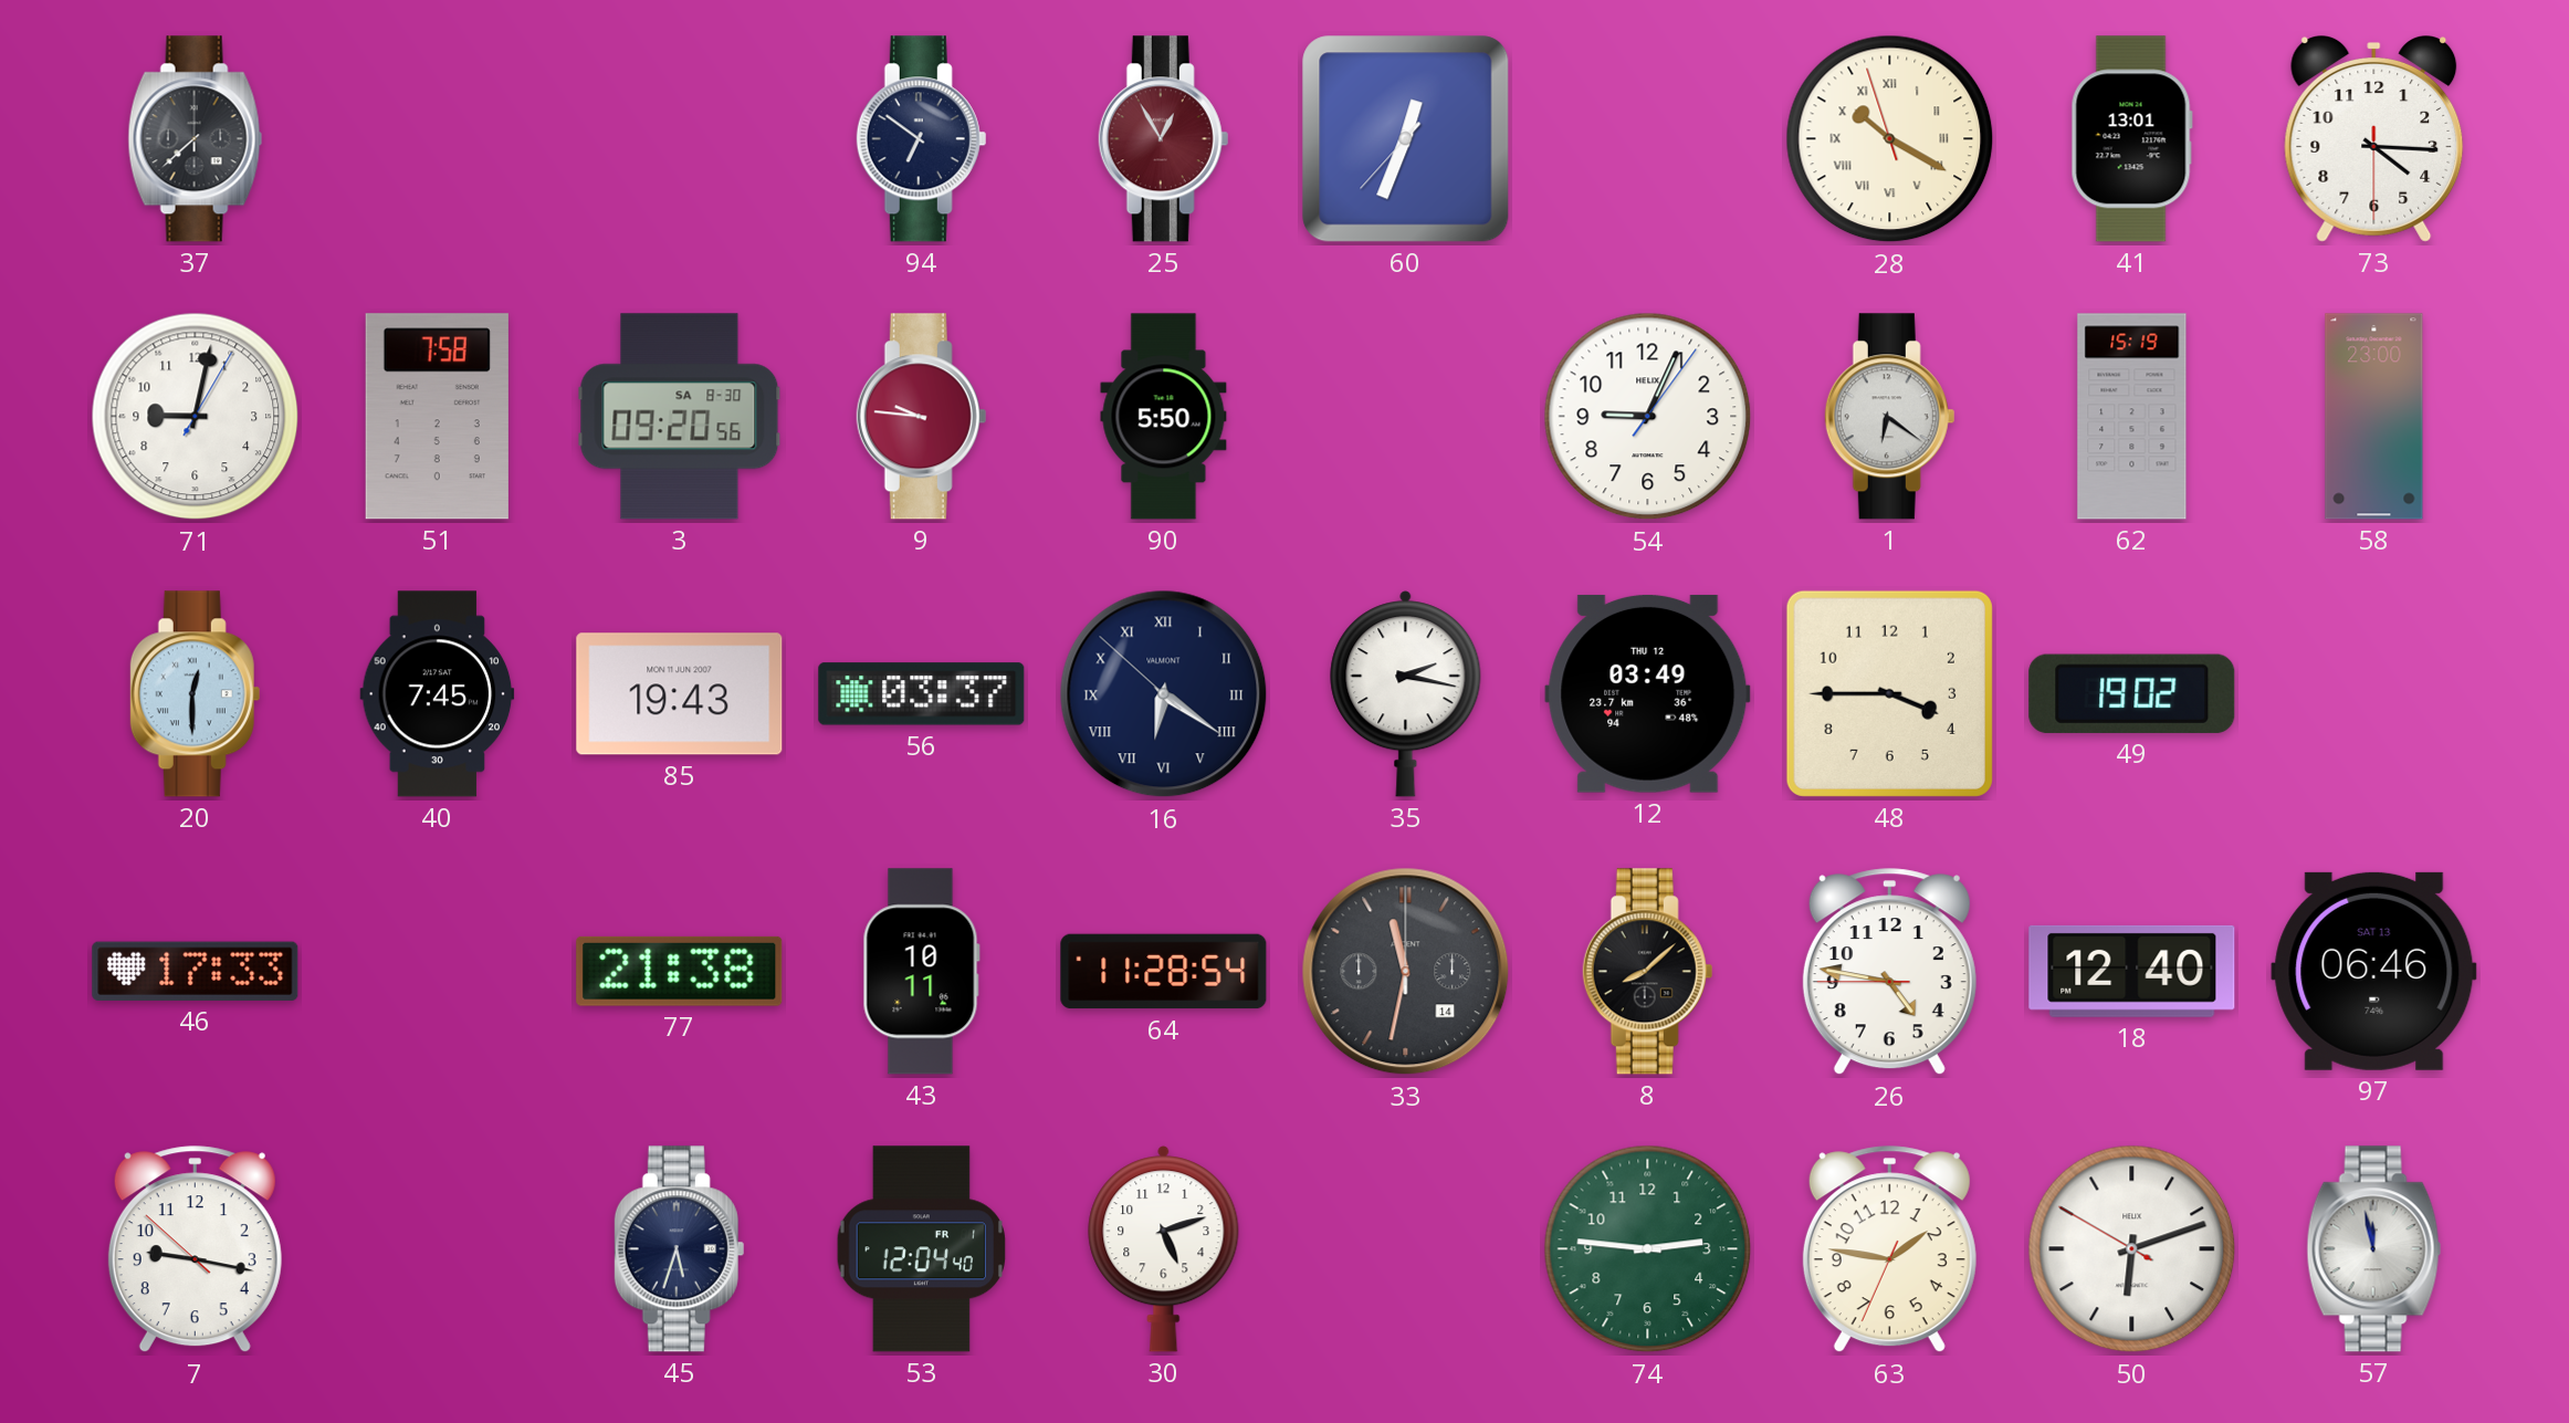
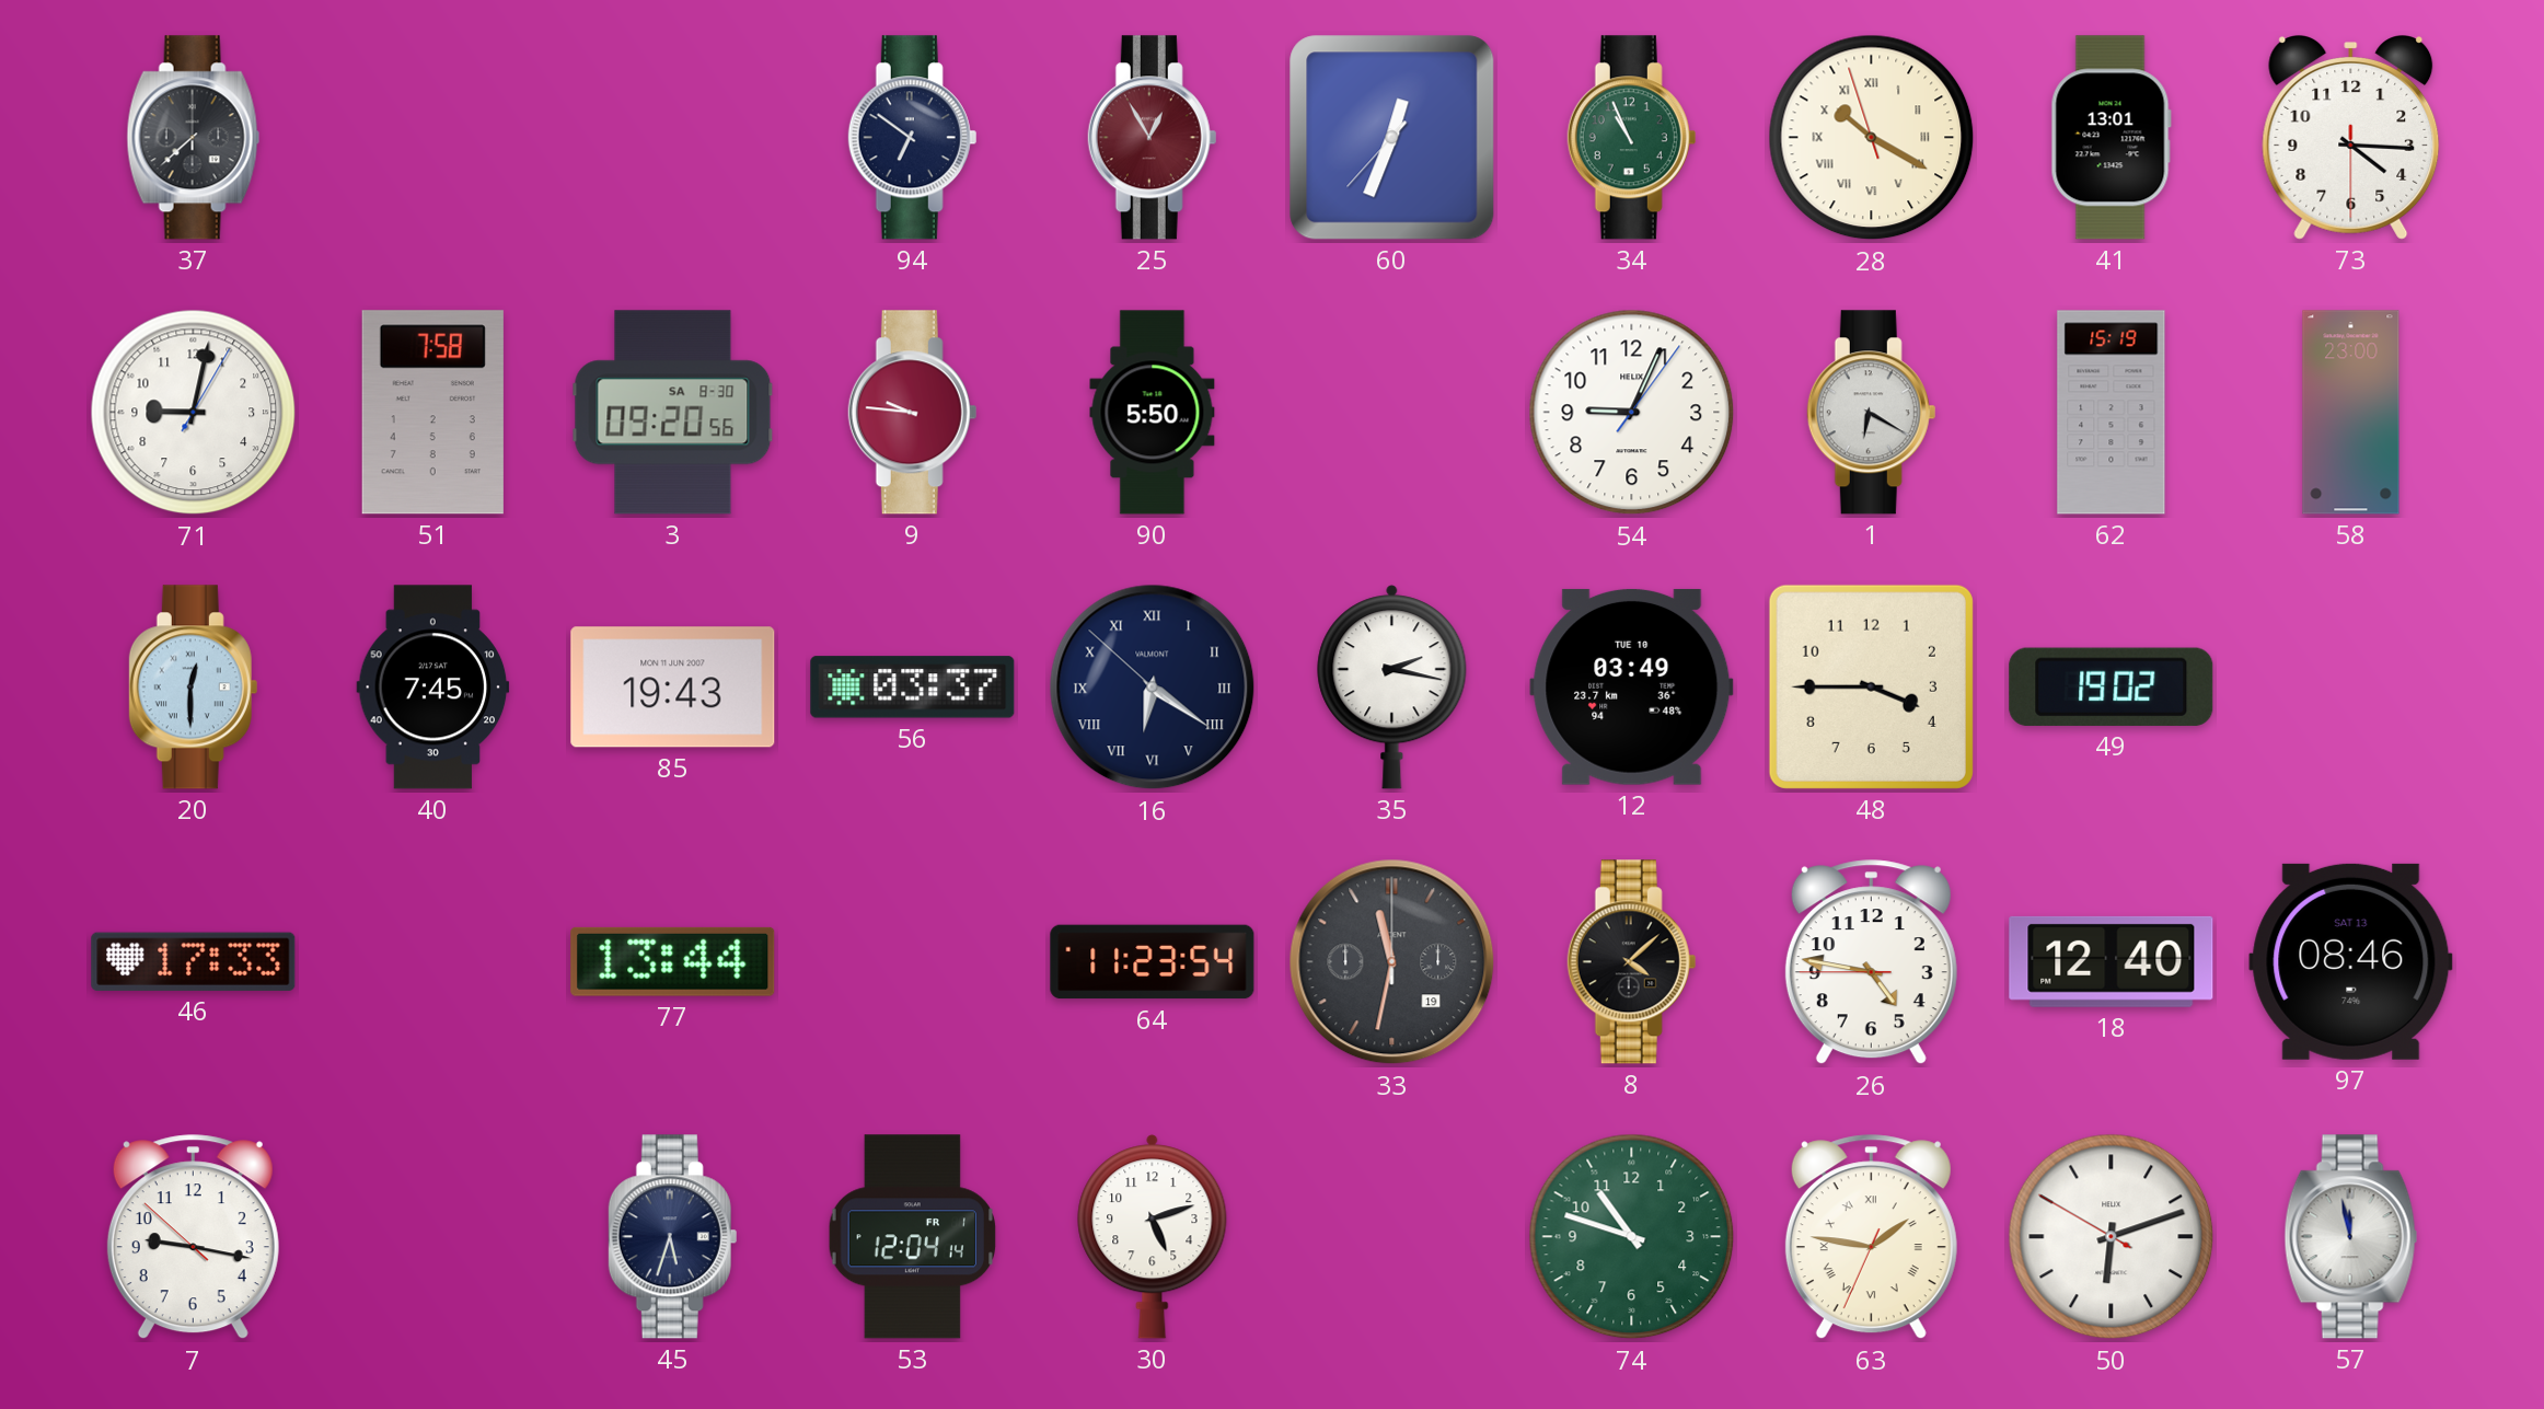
34: none -> 10:56 (1632, 138)
1: 6:21 -> 6:20 (1872, 413)
12 date: THU 12 -> TUE 10 (1632, 686)
77: 21:38 -> 13:44 (673, 961)
43: 10:11 -> none (921, 972)
64: 11:28 -> 11:23 (1153, 962)
33 date: 14 -> 19 (1392, 962)
8: 8:08 -> 4:08 (1632, 962)
97: 06:46 -> 08:46 (2351, 961)
53: 12:04:40 -> 12:04:14 (912, 1237)
74: 2:46 -> 10:48 (1632, 1237)
63 numerals: Arabic -> Roman (1871, 1237)
